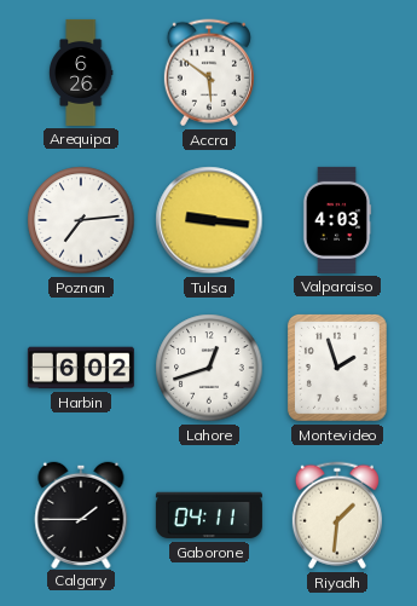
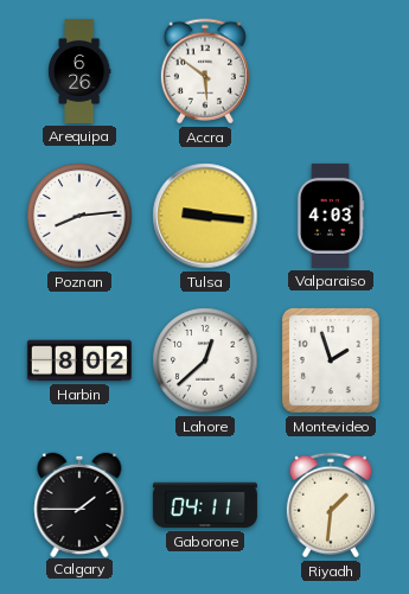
Poznan: 7:14 -> 8:14 (79, 216)
Harbin: 6:02 -> 8:02 (79, 360)
Lahore: 12:42 -> 12:38 (205, 360)
